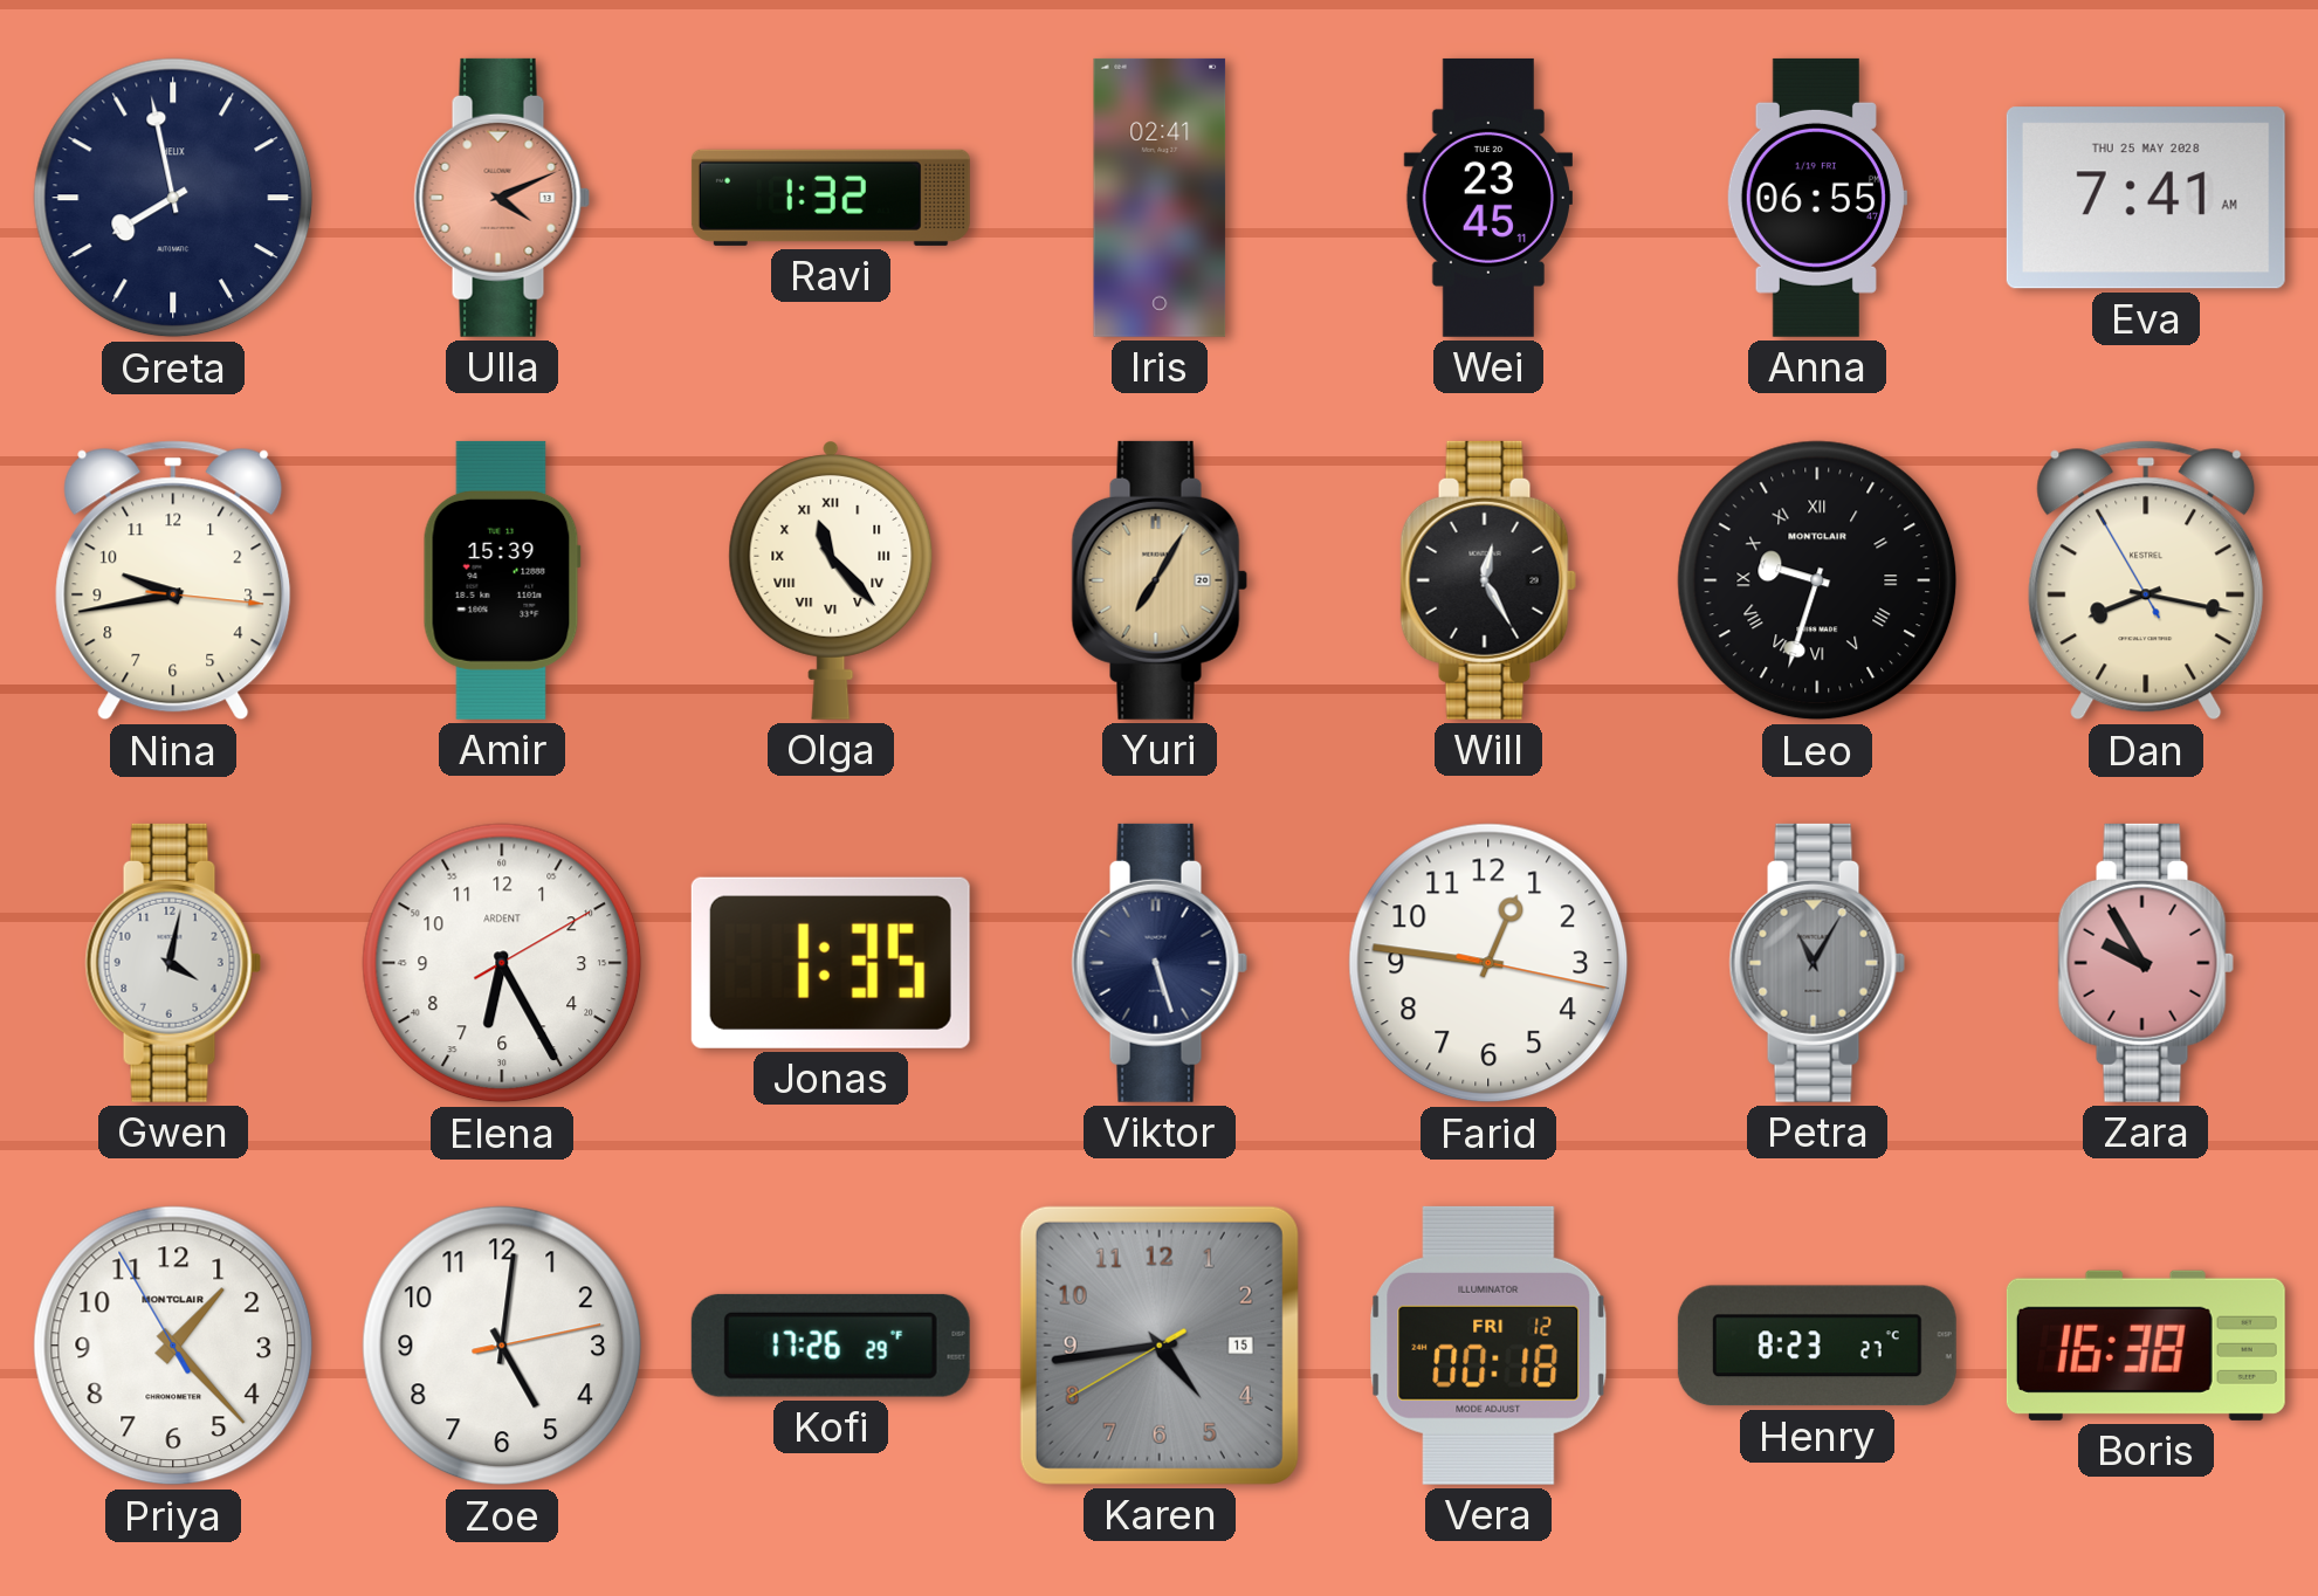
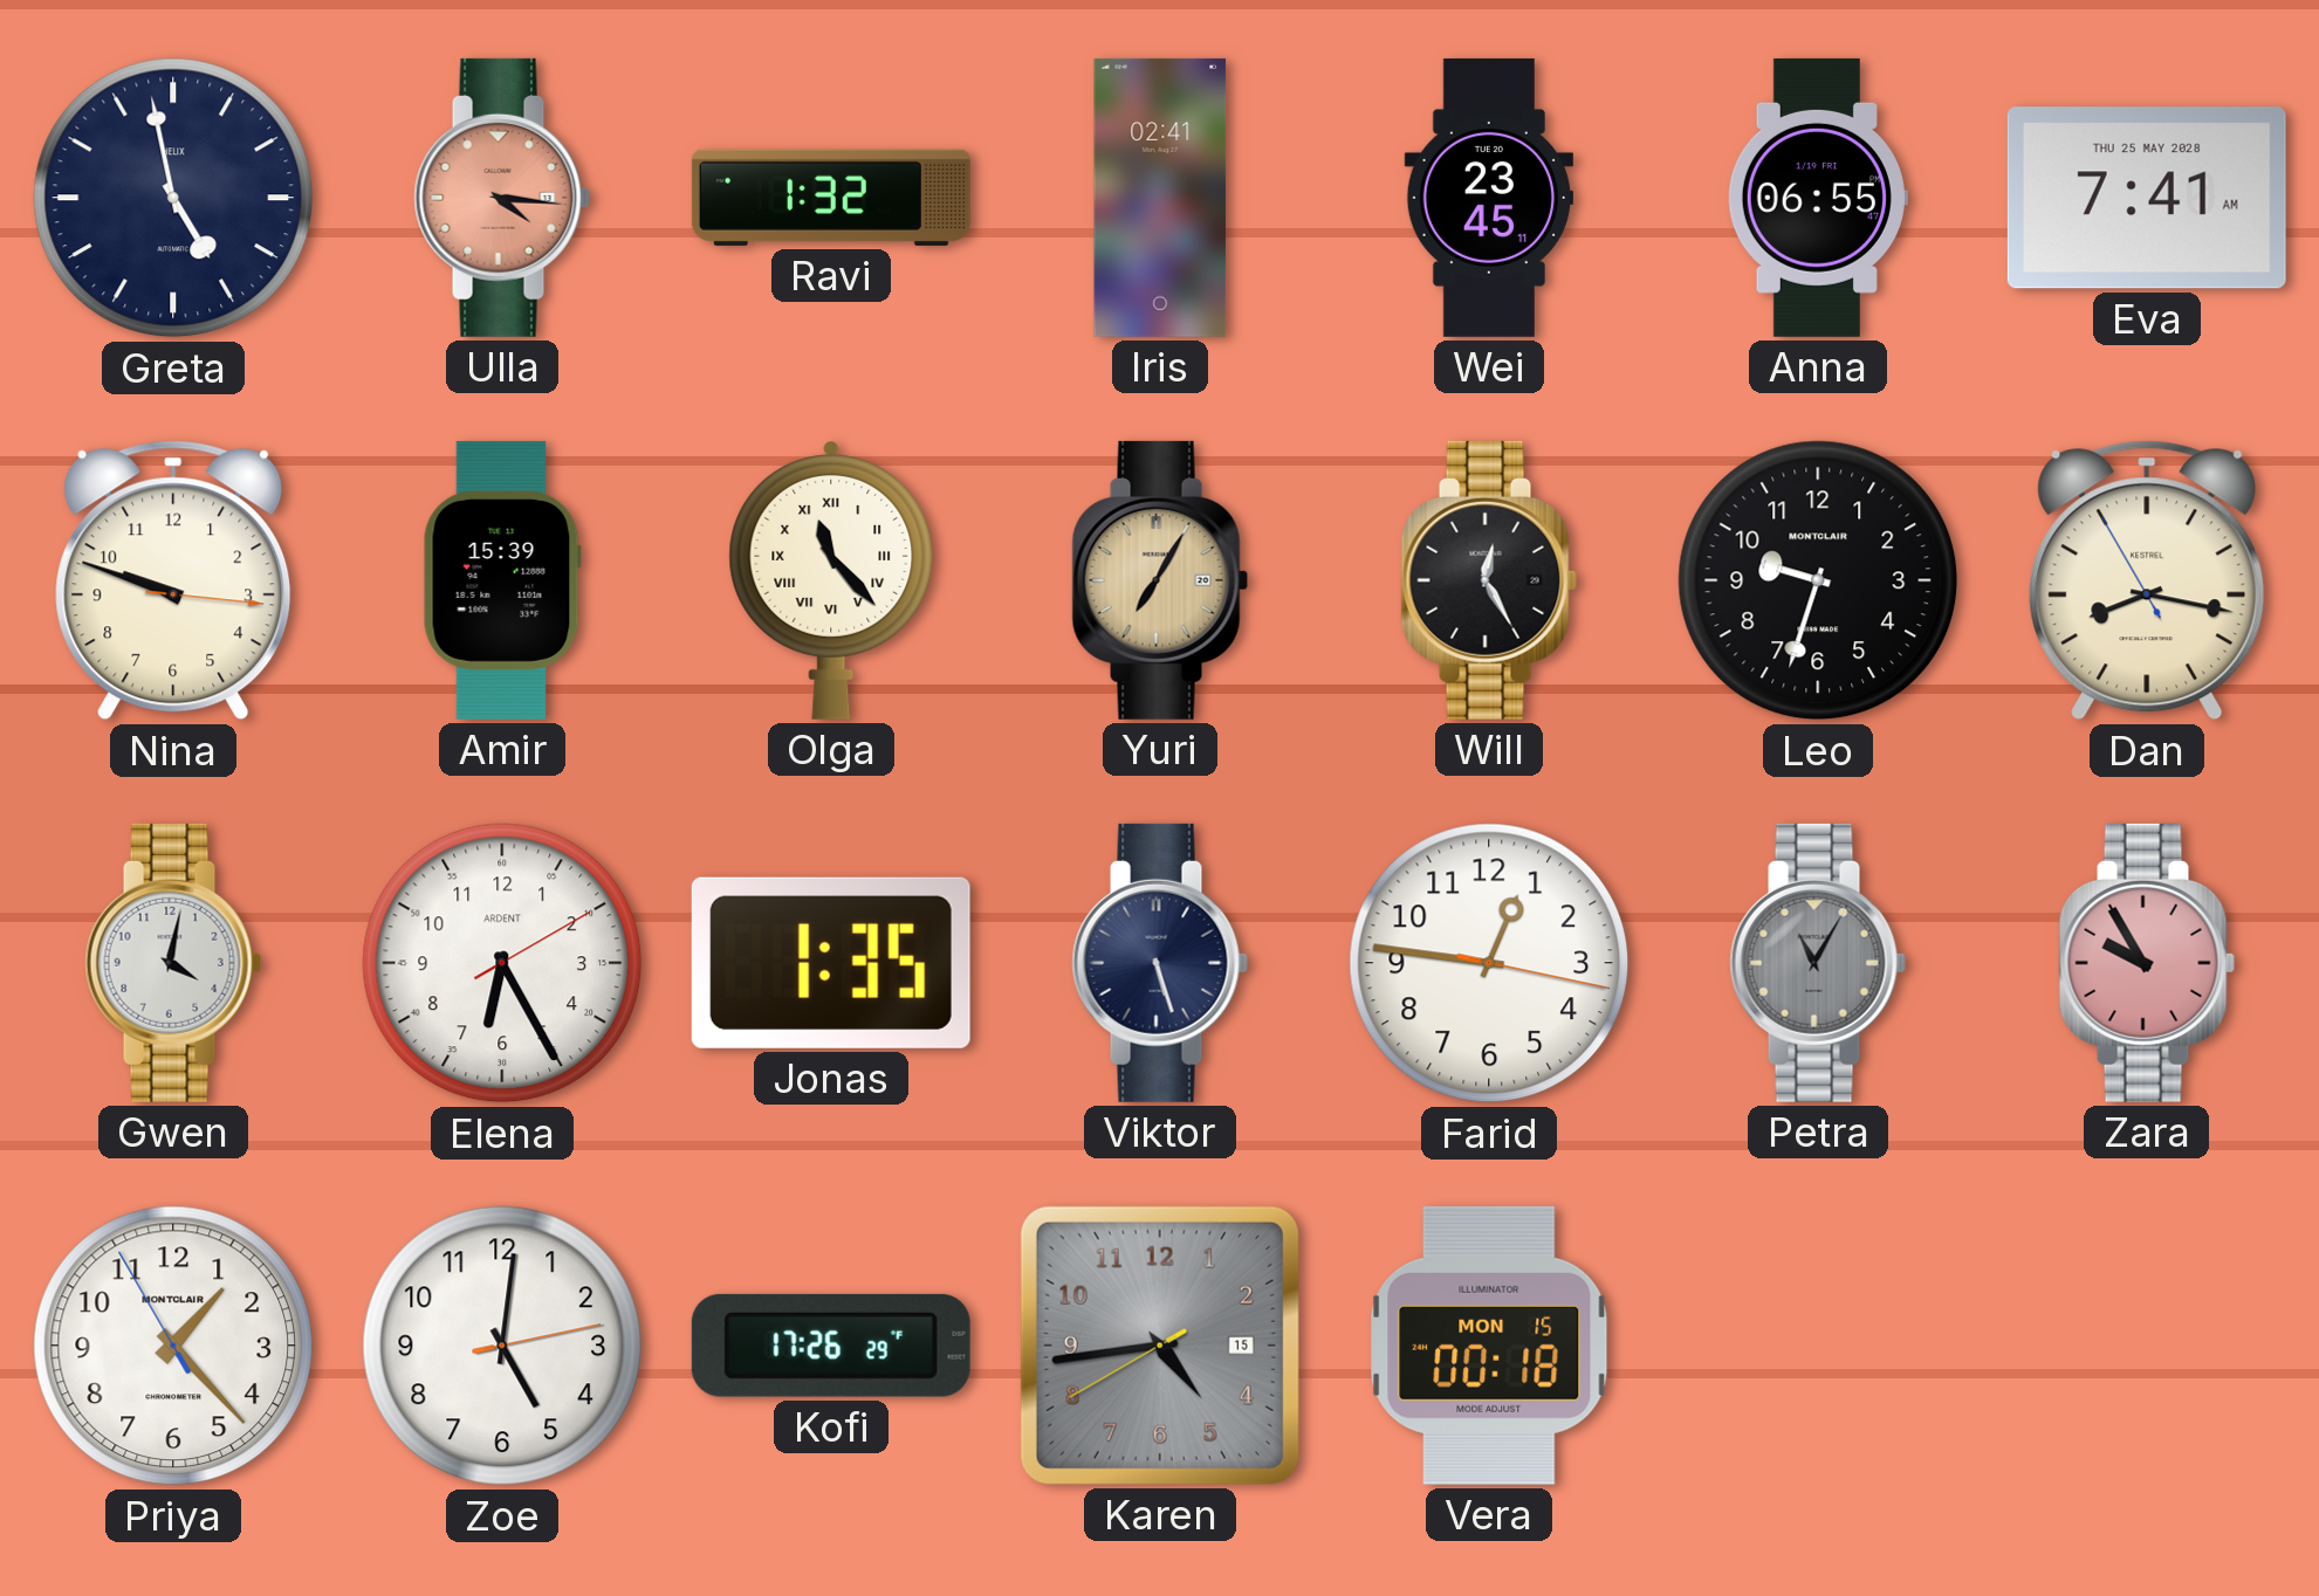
Greta: 7:58 -> 4:58 (173, 198)
Ulla: 4:11 -> 4:16 (502, 198)
Nina: 9:43 -> 9:48 (173, 580)
Leo numerals: Roman -> Arabic (1818, 580)
Vera date: FRI 12 -> MON 15 (1489, 1346)
Henry: 8:23 -> none (1817, 1346)
Boris: 16:38 -> none (2146, 1346)
